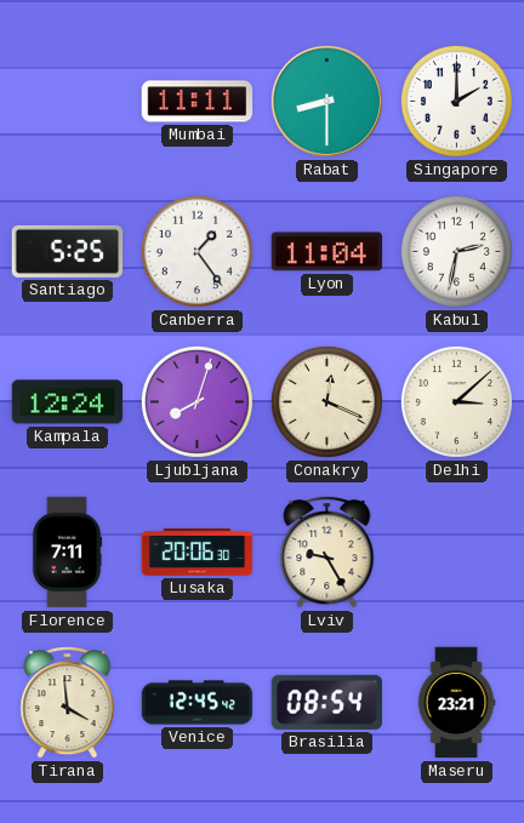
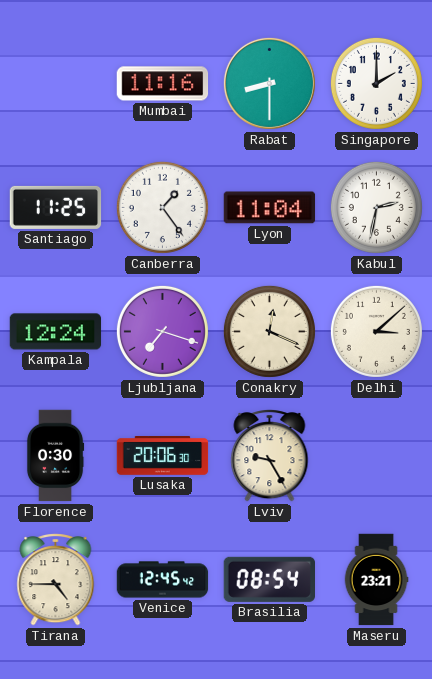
Mumbai: 11:11 -> 11:16 (163, 84)
Santiago: 5:25 -> 11:25 (56, 207)
Ljubljana: 8:03 -> 7:18 (162, 331)
Florence: 7:11 -> 0:30 (55, 456)
Tirana: 3:59 -> 4:45 (56, 580)
